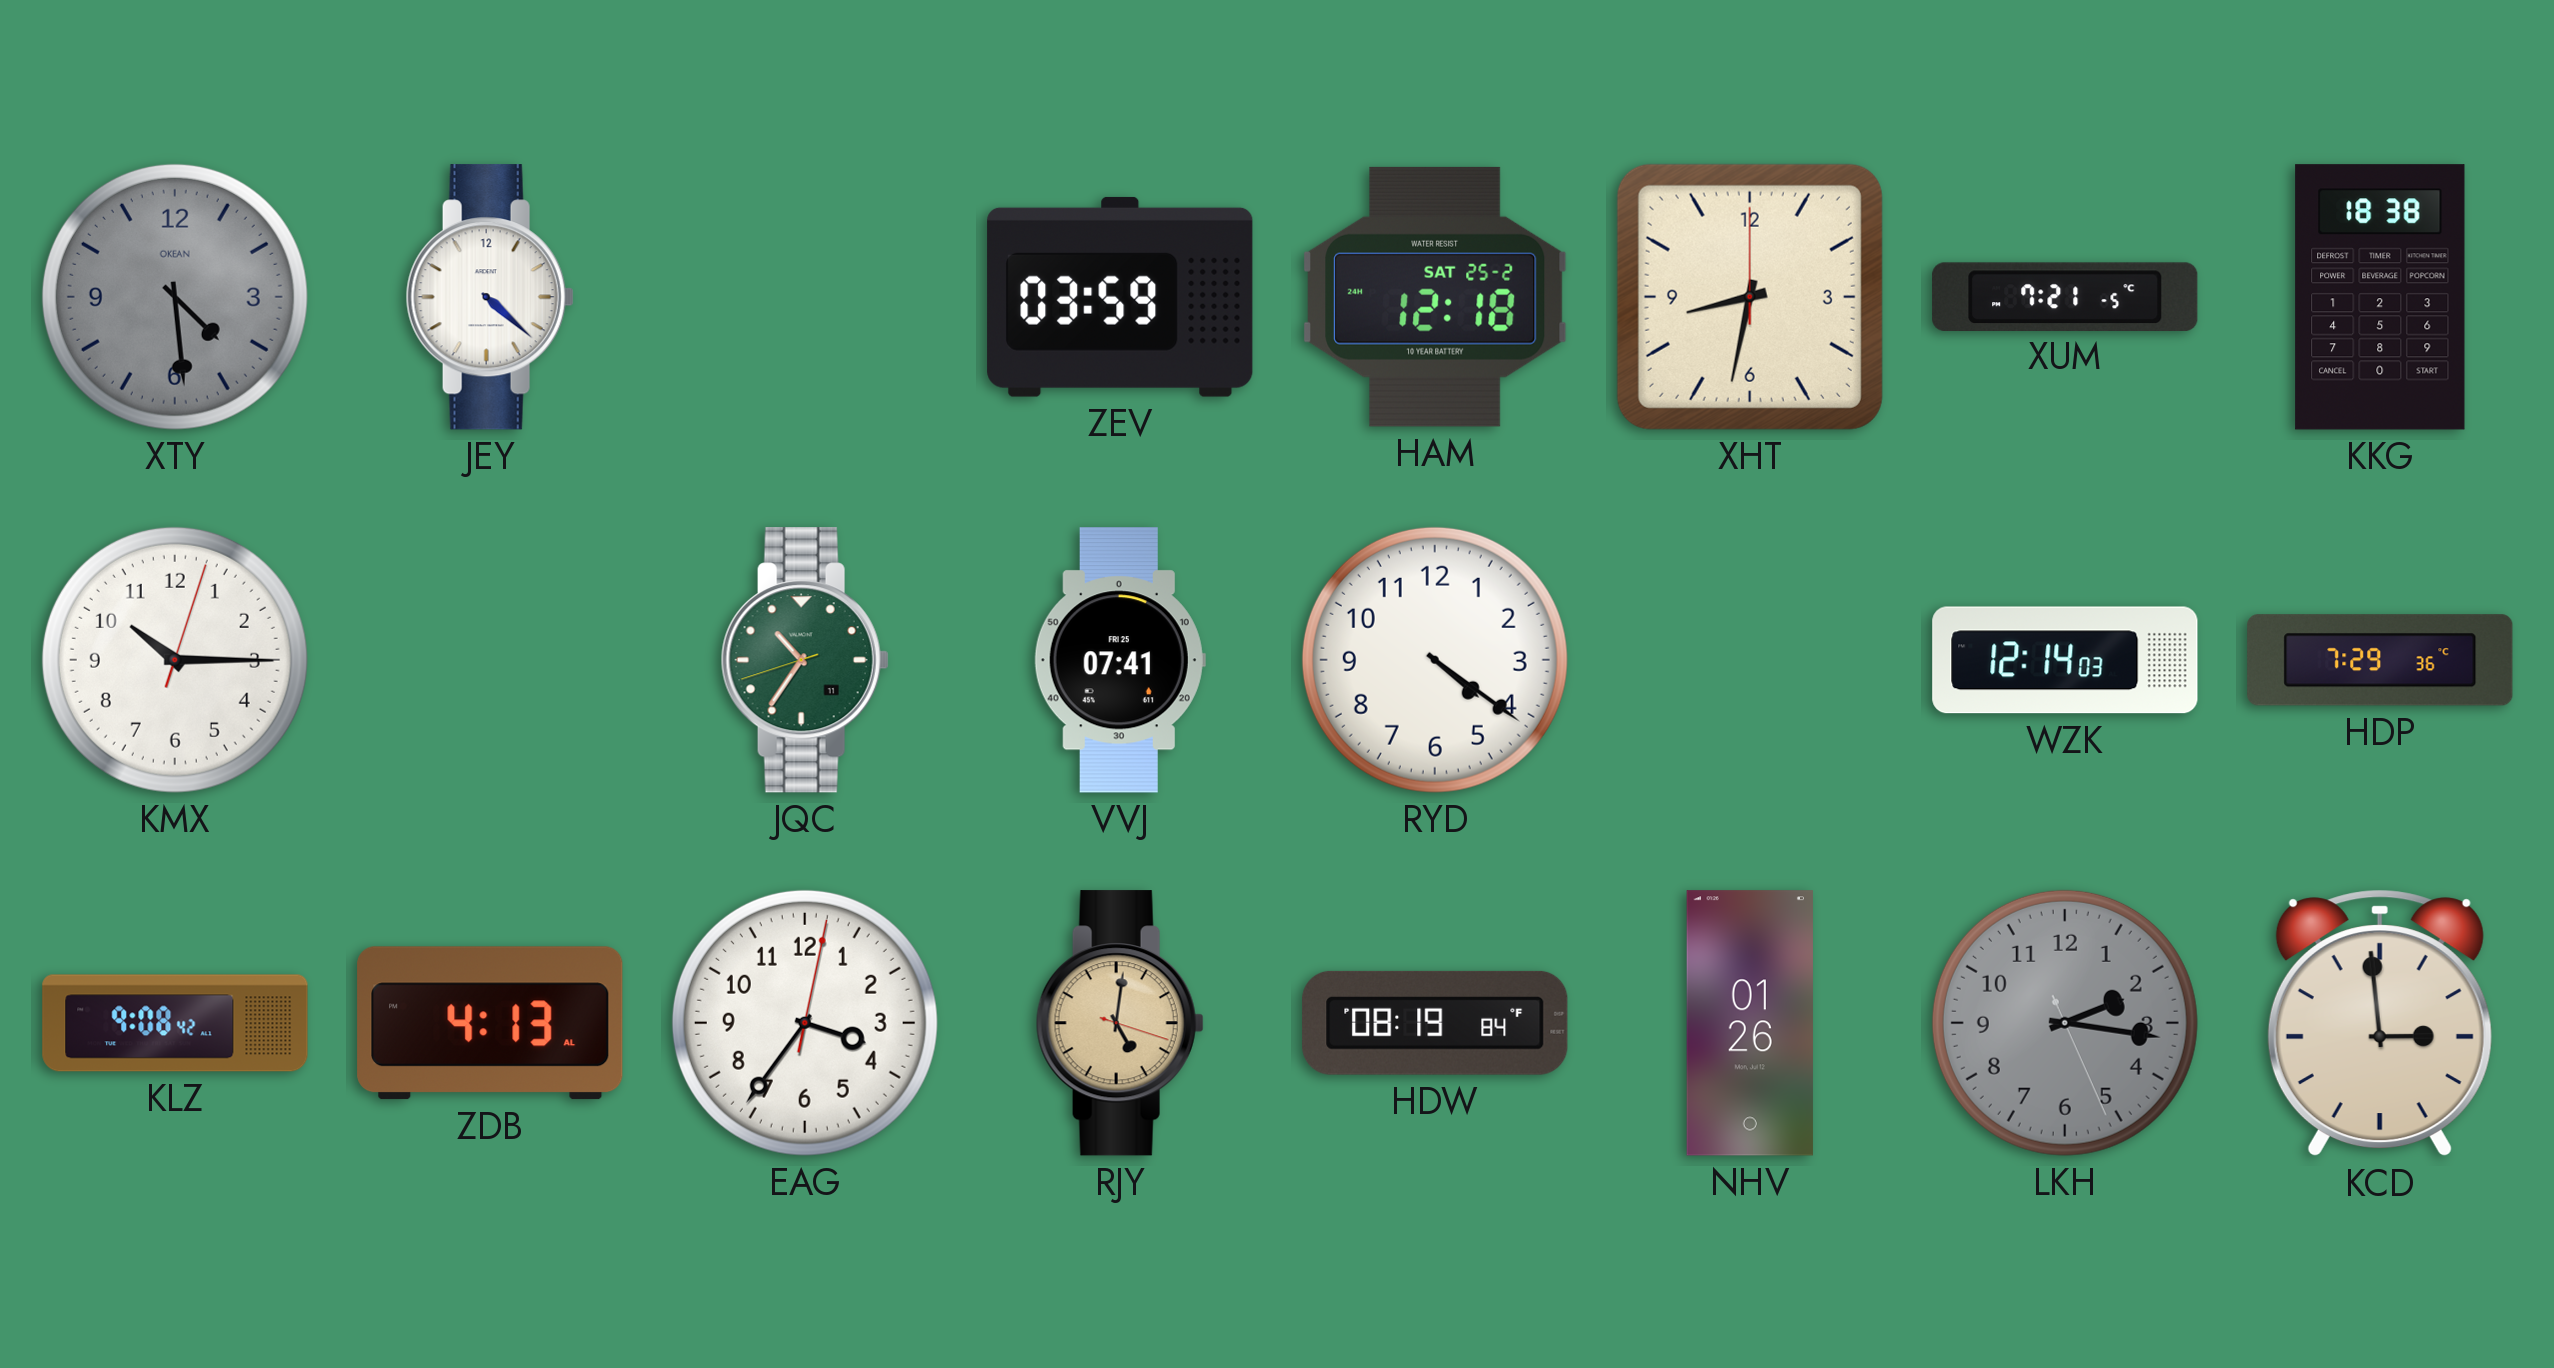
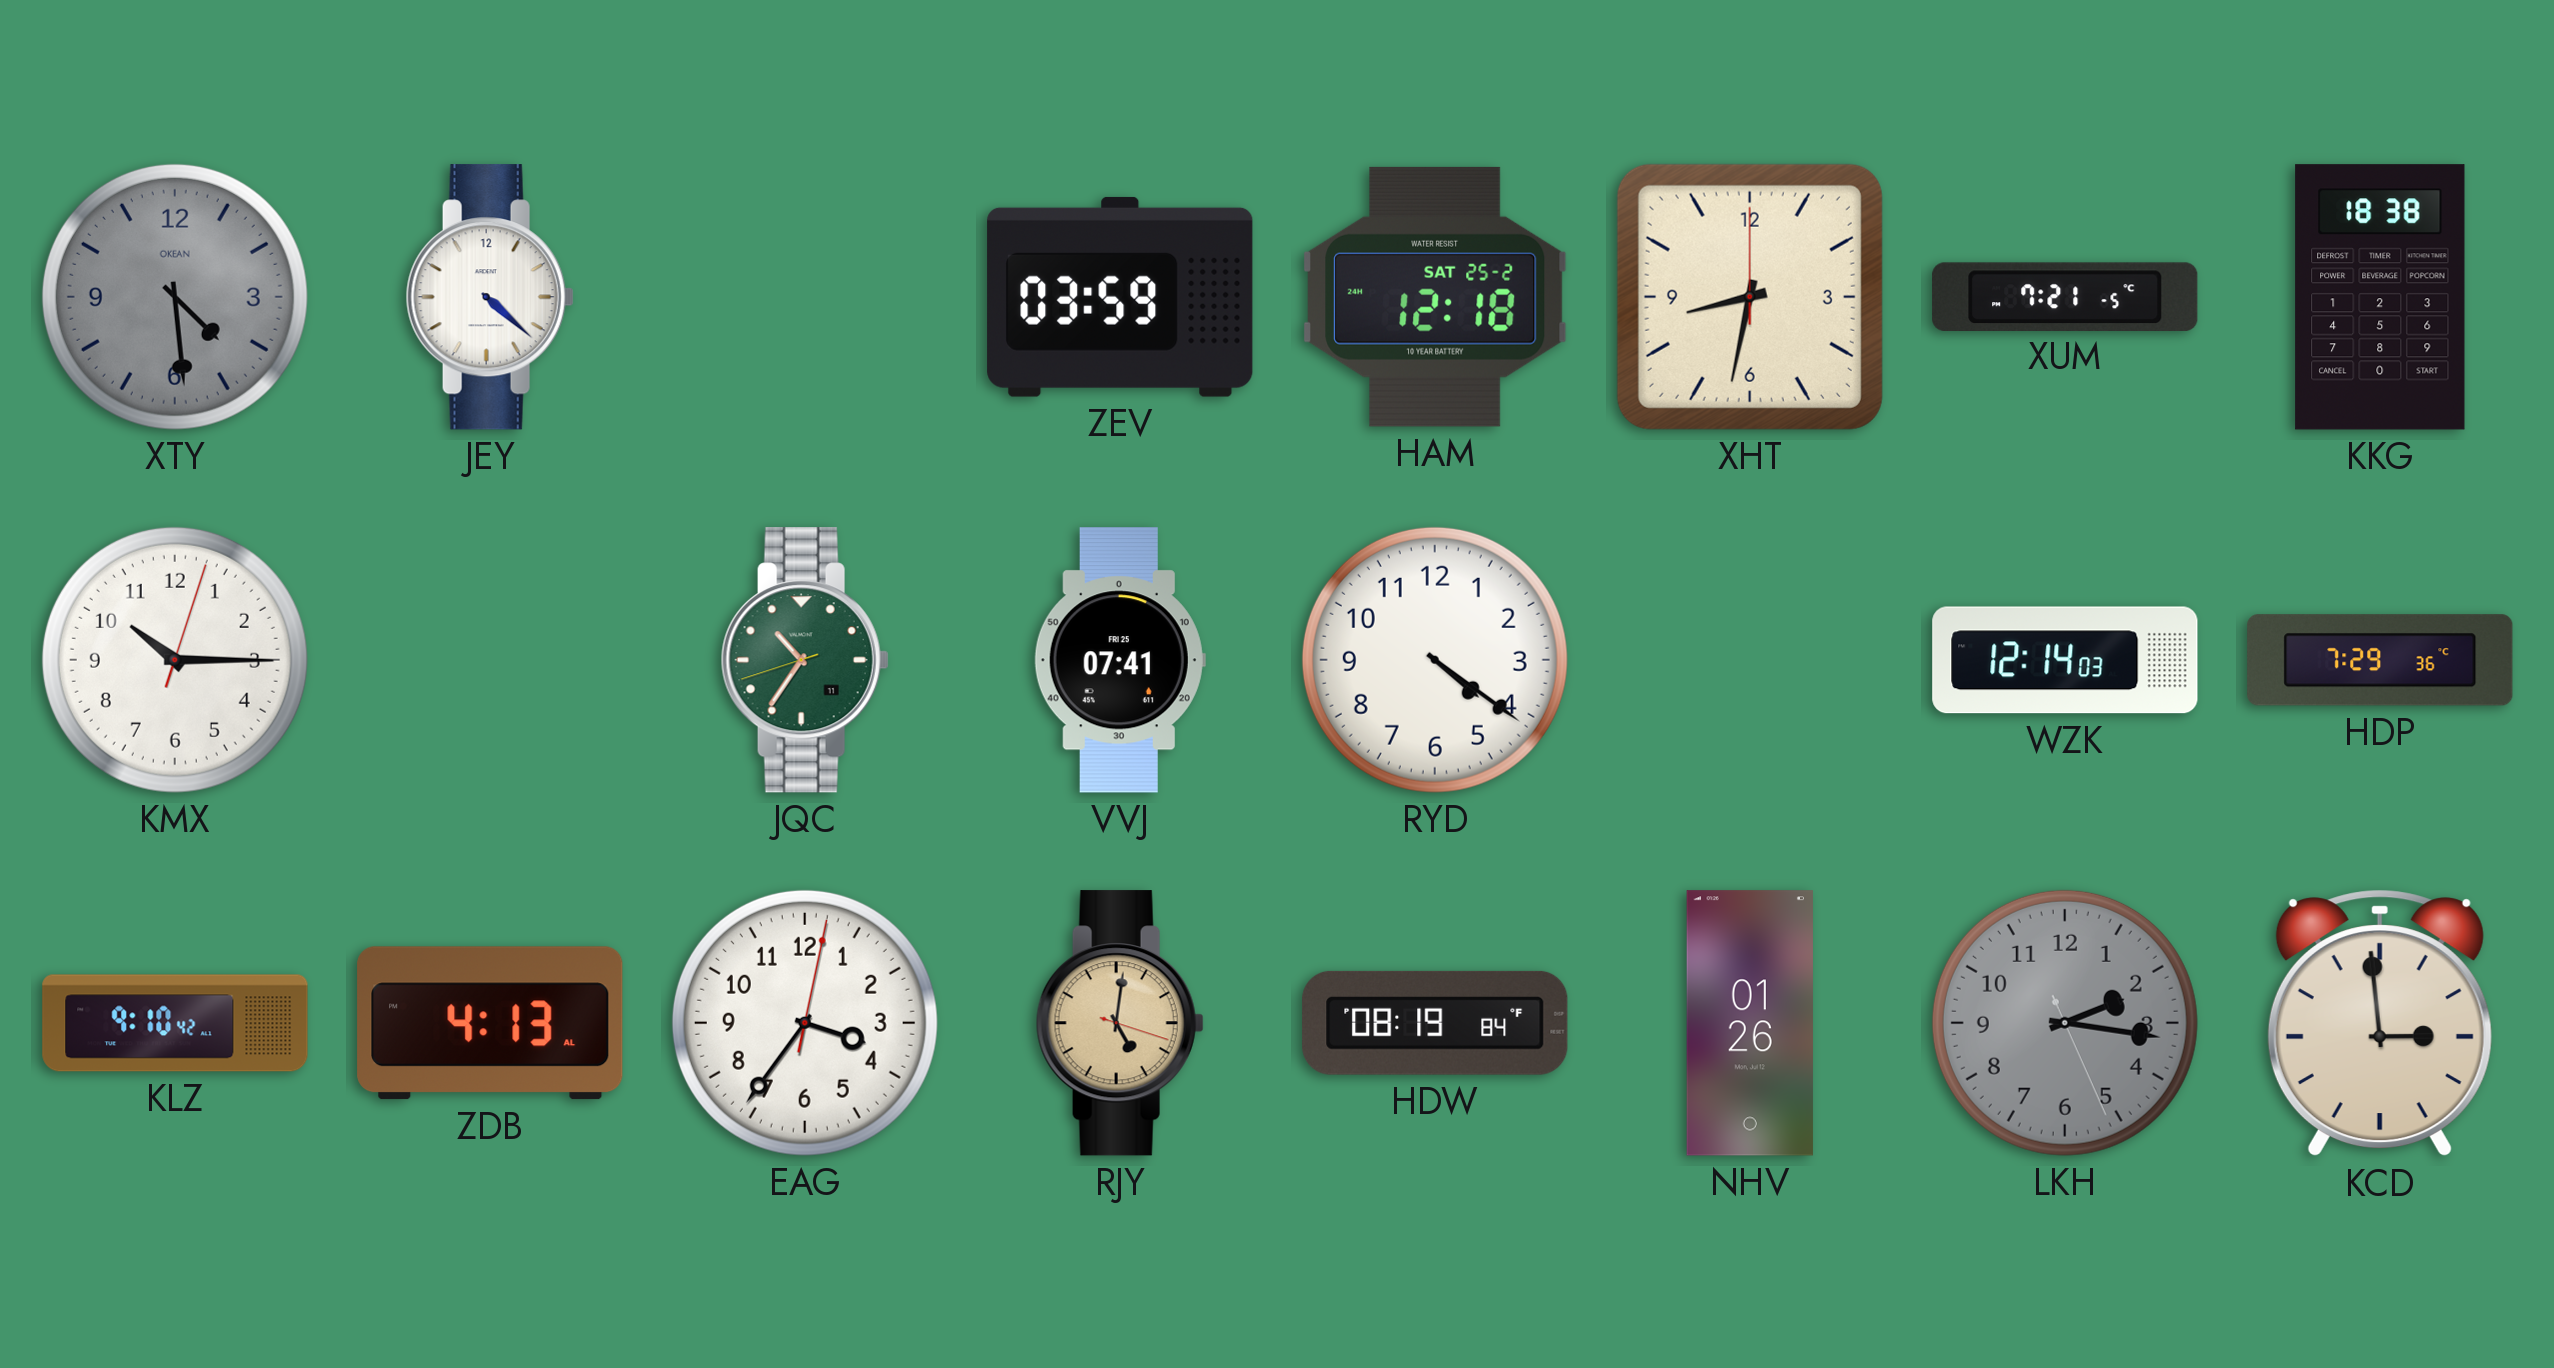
KLZ: 9:08 -> 9:10 (175, 1023)
